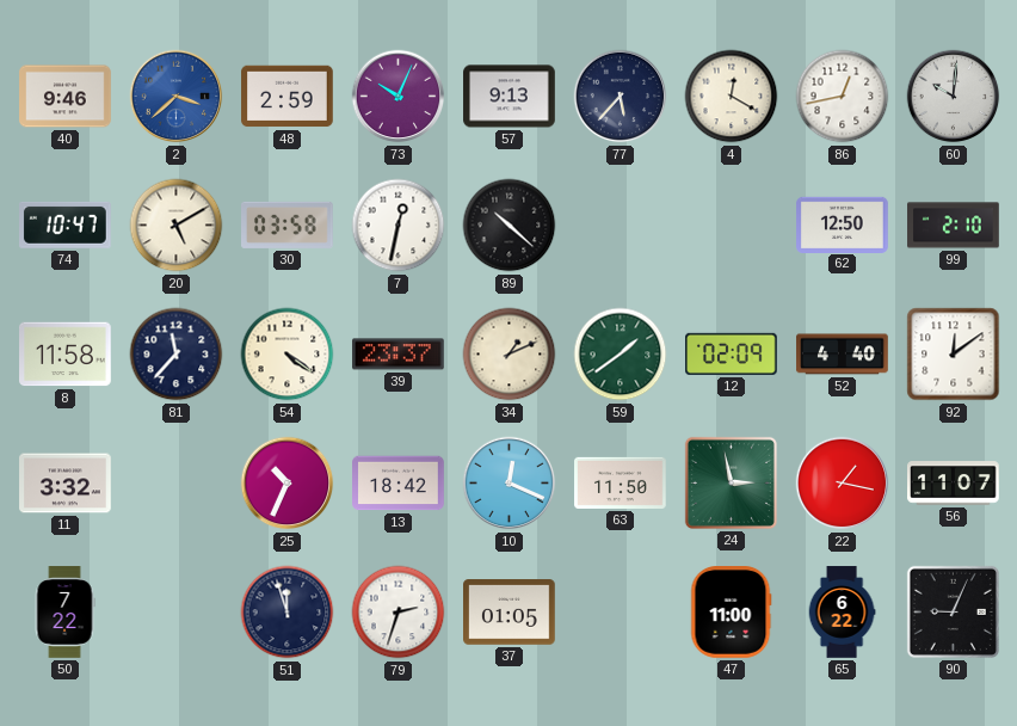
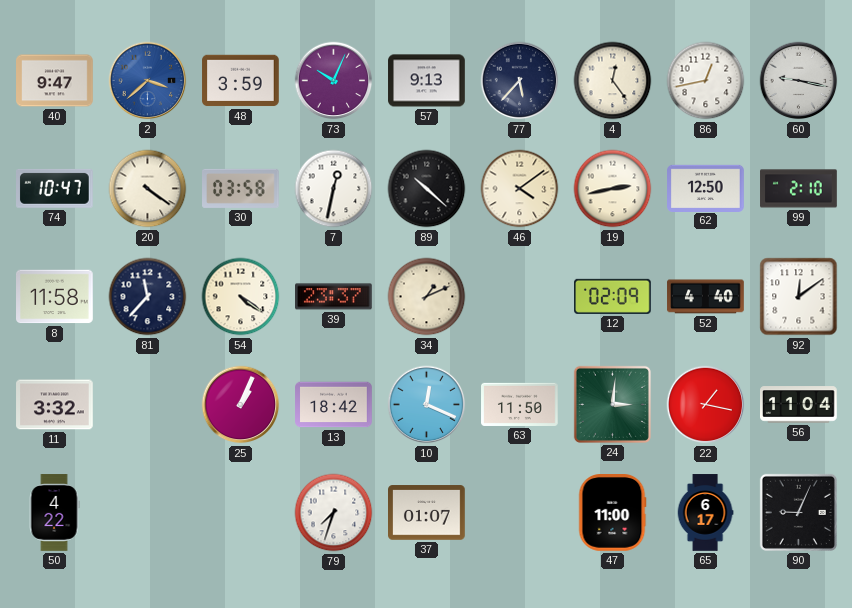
40: 9:46 -> 9:47 (55, 81)
48: 2:59 -> 3:59 (241, 81)
4: 12:20 -> 12:24 (613, 81)
60: 10:01 -> 9:17 (799, 81)
20: 5:10 -> 4:21 (148, 189)
46: none -> 4:09 (520, 189)
19: none -> 2:43 (613, 189)
59: 1:39 -> none (621, 355)
25: 10:34 -> 1:04 (241, 405)
24: 2:58 -> 3:01 (612, 404)
56: 11:07 -> 11:04 (799, 405)
50: 7:22 -> 4:22 (54, 513)
51: 11:57 -> none (288, 613)
79: 2:33 -> 7:33 (334, 513)
37: 01:05 -> 01:07 (427, 513)
65: 6:22 -> 6:17 (705, 513)
